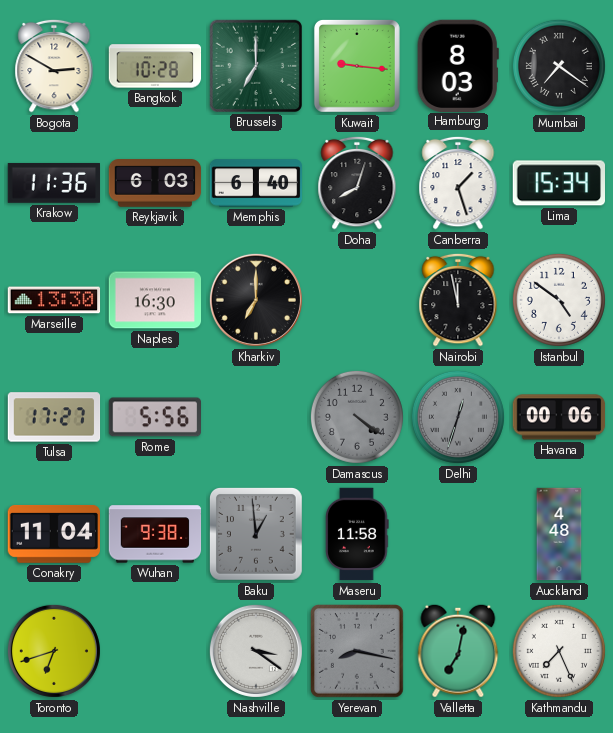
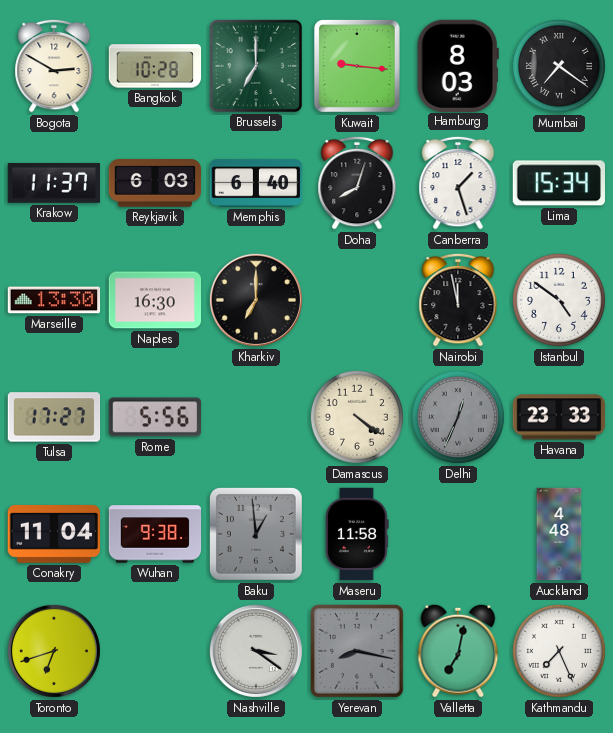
Krakow: 11:36 -> 11:37 (53, 183)
Damascus dial: grey -> cream (357, 417)
Delhi: 12:33 -> 12:34 (458, 417)
Havana: 00:06 -> 23:33 (559, 417)
